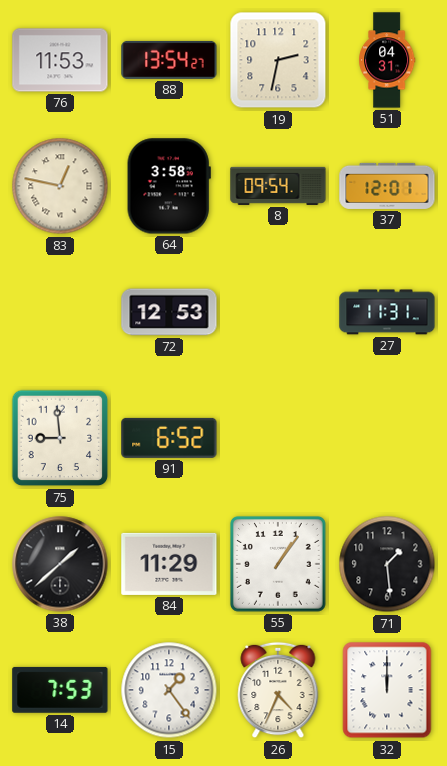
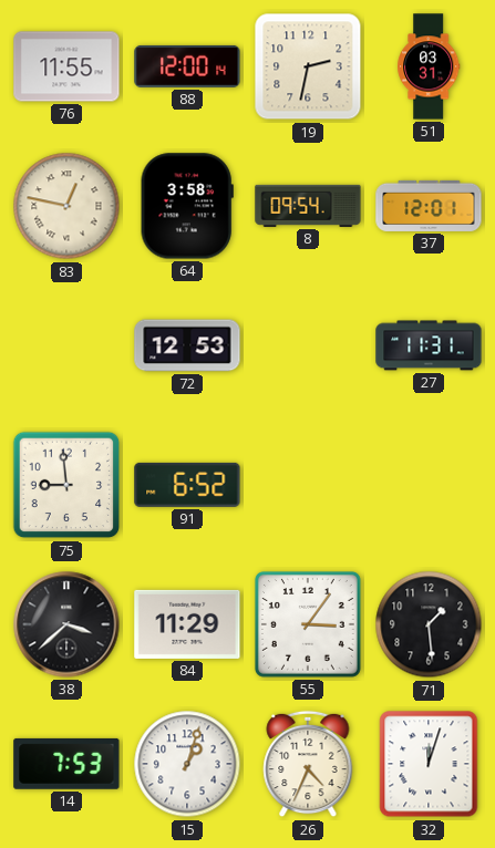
76: 11:53 -> 11:55 (66, 66)
88: 13:54 -> 12:00 (187, 66)
51: 04:31 -> 03:31 (429, 66)
38: 1:38 -> 3:38 (66, 624)
55: 1:06 -> 3:06 (308, 624)
15: 1:24 -> 1:03 (187, 764)
32: 12:00 -> 12:03 (429, 764)
